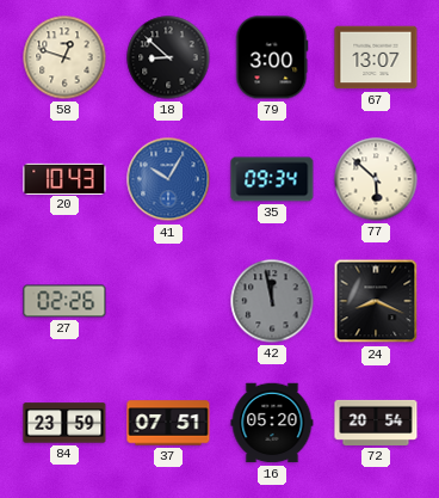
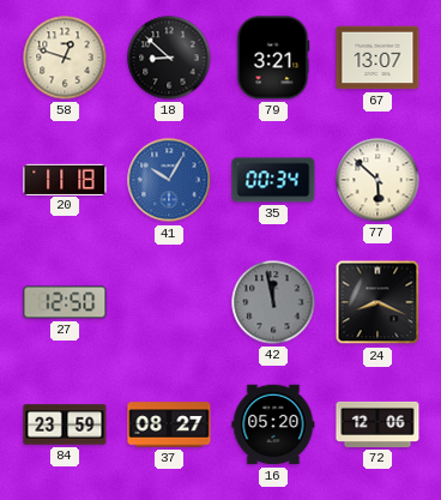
79: 3:00 -> 3:21 (273, 58)
20: 10:43 -> 11:18 (65, 179)
35: 09:34 -> 00:34 (273, 180)
27: 02:26 -> 12:50 (65, 302)
37: 07:51 -> 08:27 (169, 424)
72: 20:54 -> 12:06 (377, 424)
